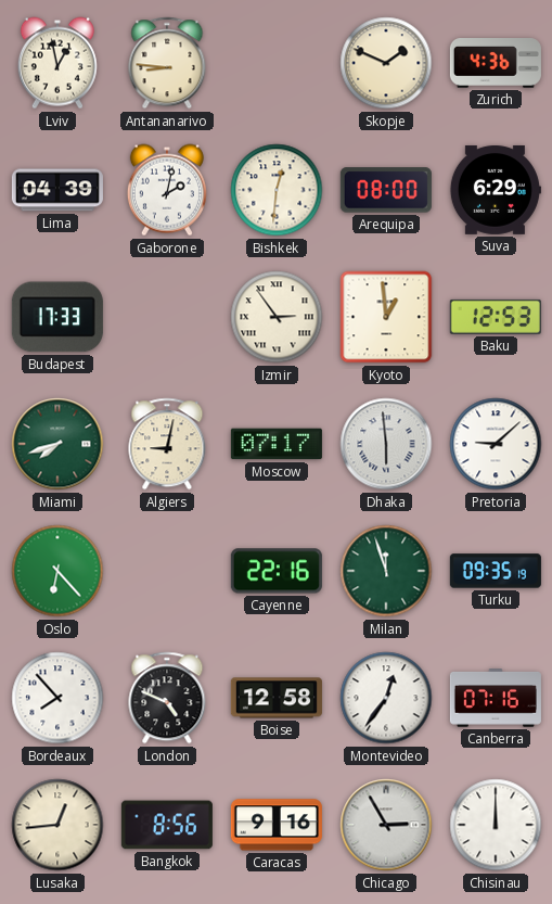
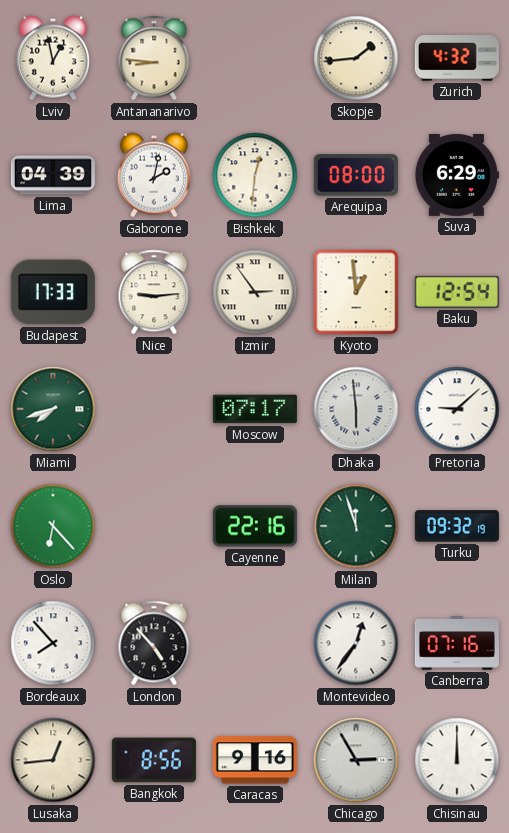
Skopje: 1:49 -> 1:44 (356, 58)
Zurich: 4:36 -> 4:32 (457, 59)
Nice: none -> 9:14 (154, 292)
Baku: 12:53 -> 12:54 (457, 292)
Algiers: 9:02 -> none (167, 444)
Turku: 09:35 -> 09:32 (457, 526)
London: 4:49 -> 4:53 (154, 643)
Boise: 12:58 -> none (277, 698)
